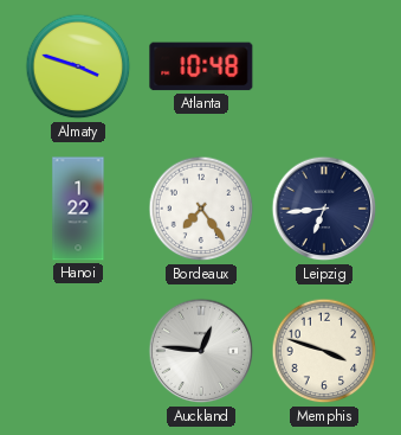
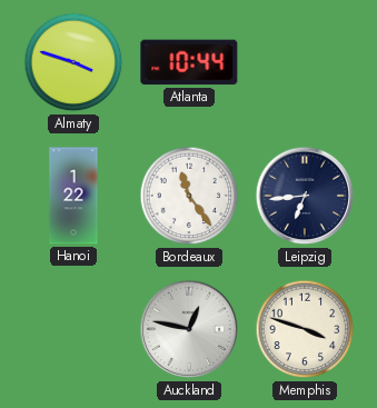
Atlanta: 10:48 -> 10:44 (189, 62)
Bordeaux: 7:24 -> 11:24 (189, 196)
Auckland: 12:46 -> 12:47 (189, 329)
